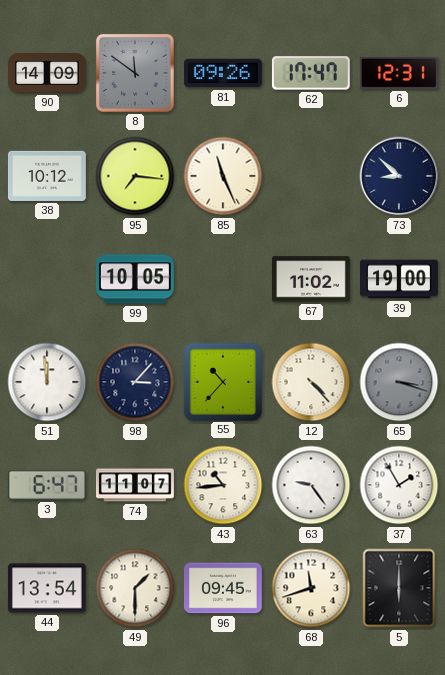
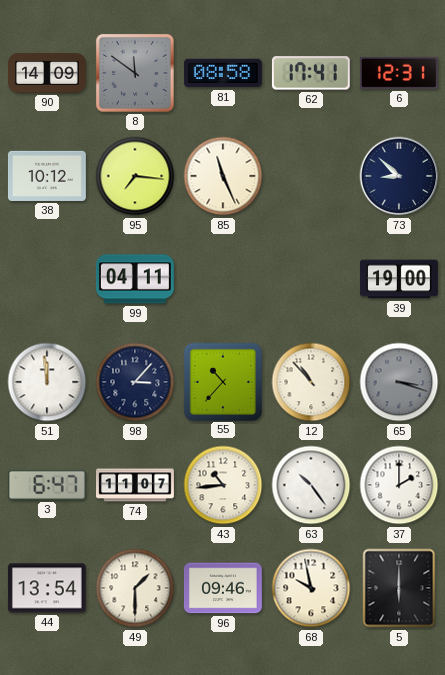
81: 09:26 -> 08:58 (223, 73)
62: 17:47 -> 17:41 (311, 73)
99: 10:05 -> 04:11 (135, 279)
67: 11:02 -> none (311, 279)
12: 4:23 -> 10:53 (311, 382)
63: 9:24 -> 10:24 (311, 485)
37: 1:55 -> 2:00 (399, 485)
96: 09:45 -> 09:46 (223, 588)
68: 11:42 -> 9:58 (311, 588)
